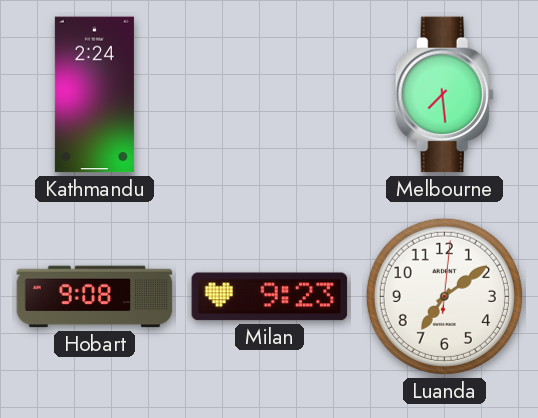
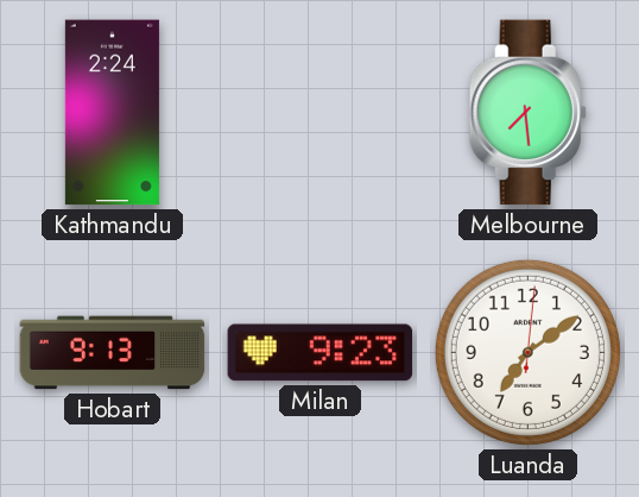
Hobart: 9:08 -> 9:13 (113, 353)
